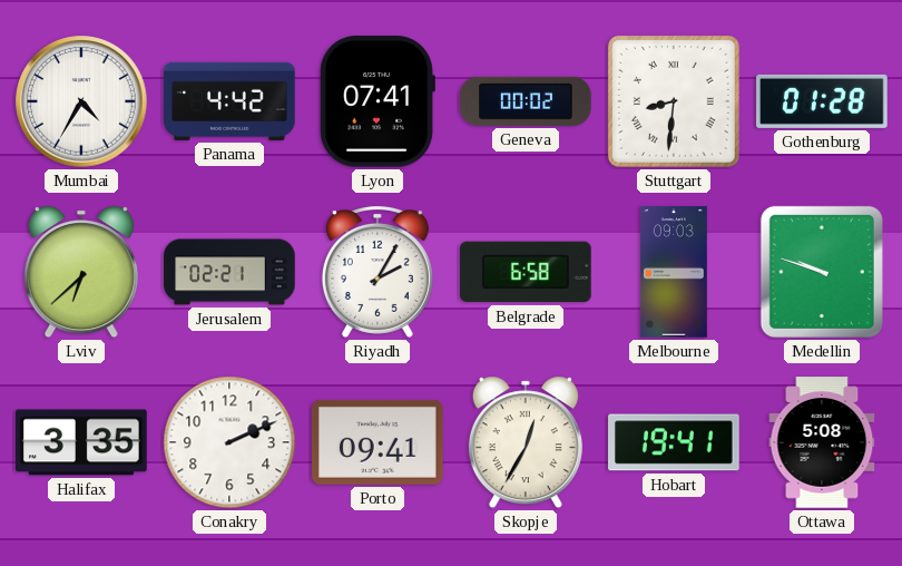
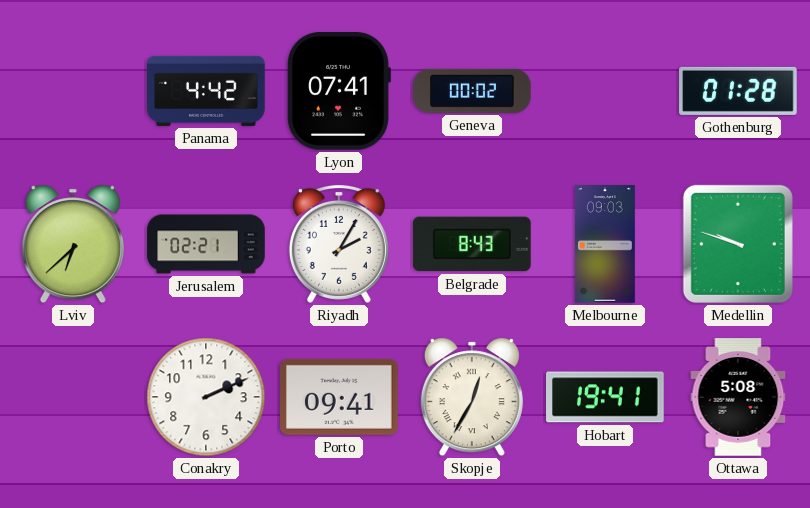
Mumbai: 4:35 -> none (81, 101)
Stuttgart: 8:31 -> none (674, 101)
Belgrade: 6:58 -> 8:43 (472, 244)
Halifax: 3:35 -> none (81, 442)
